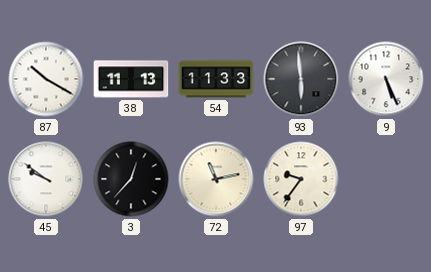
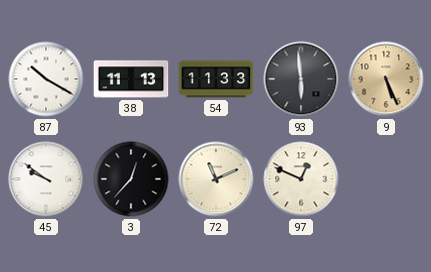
9 dial: white -> champagne (386, 79)
72: 11:13 -> 11:11 (216, 179)
97: 9:36 -> 12:49 (301, 179)
